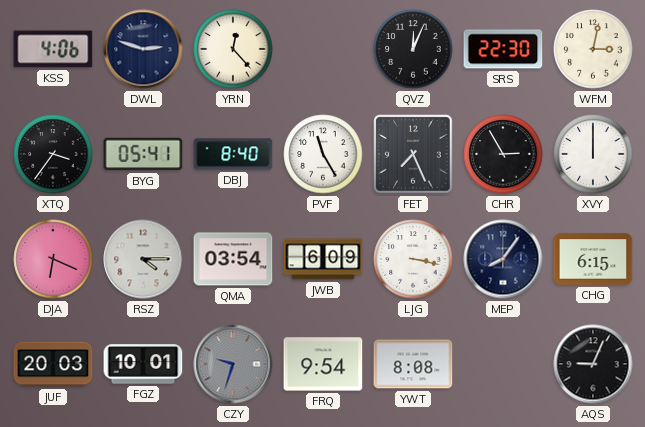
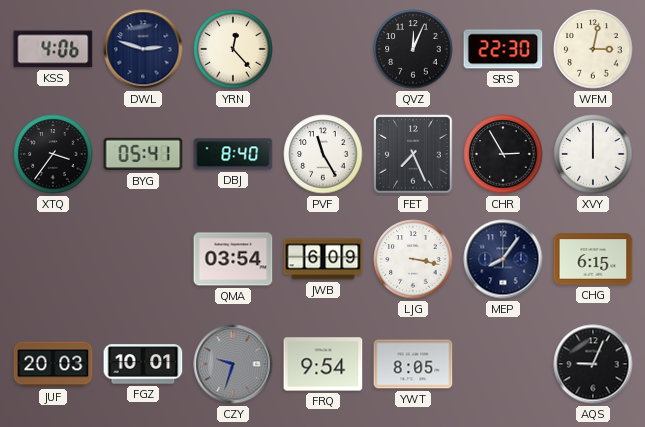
DJA: 6:19 -> none (53, 259)
RSZ: 4:15 -> none (143, 259)
YWT: 8:08 -> 8:05 (413, 364)
